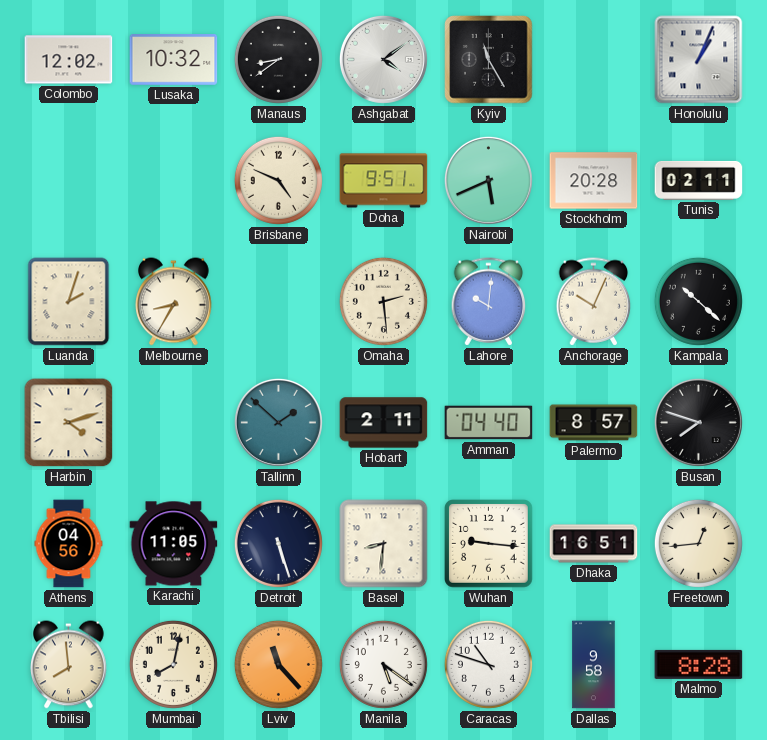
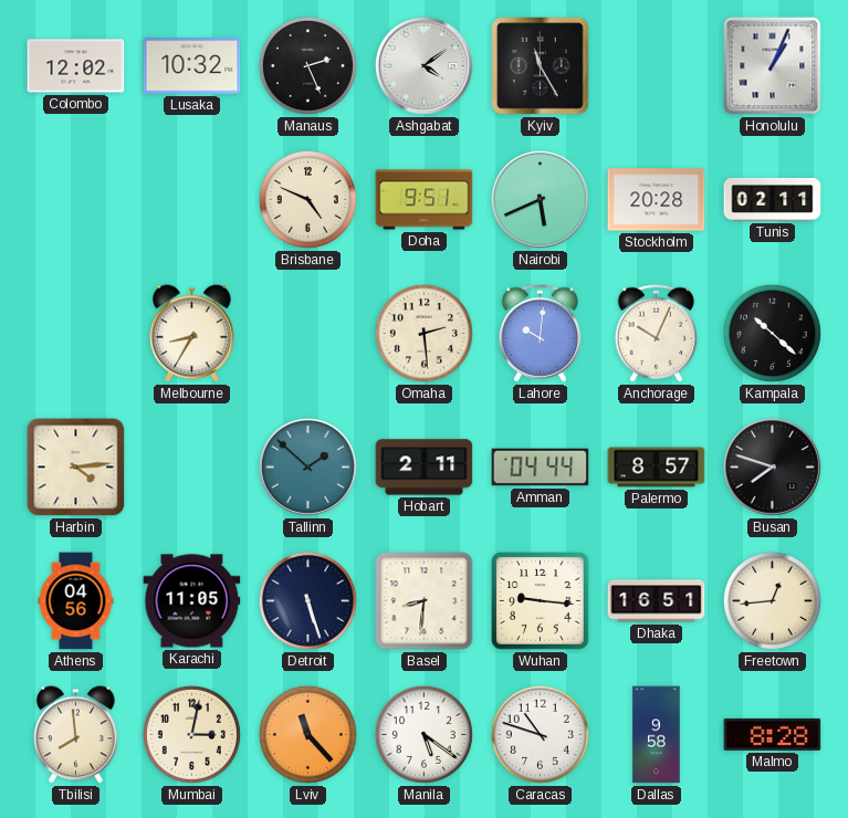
Manaus: 8:39 -> 2:26 (307, 65)
Luanda: 2:03 -> none (69, 302)
Harbin: 4:12 -> 4:14 (76, 468)
Amman: 04:40 -> 04:44 (541, 468)
Mumbai: 8:02 -> 3:02 (191, 734)
